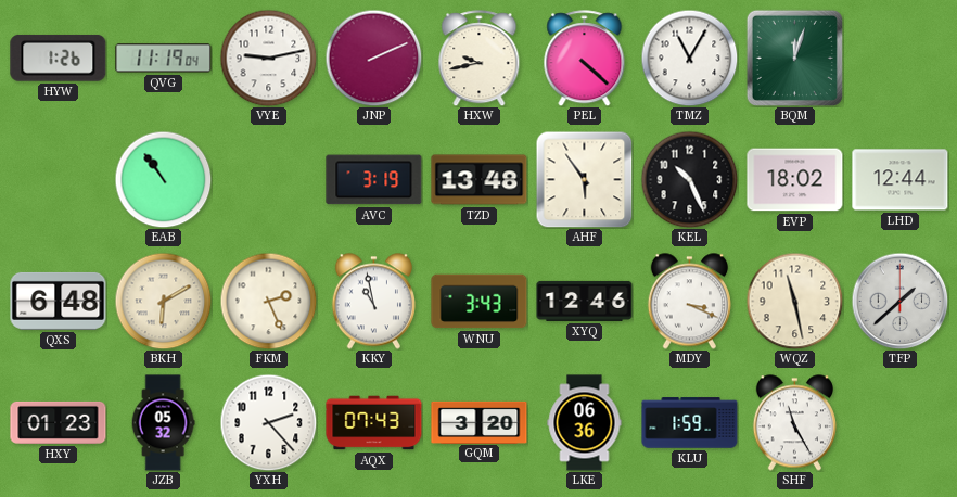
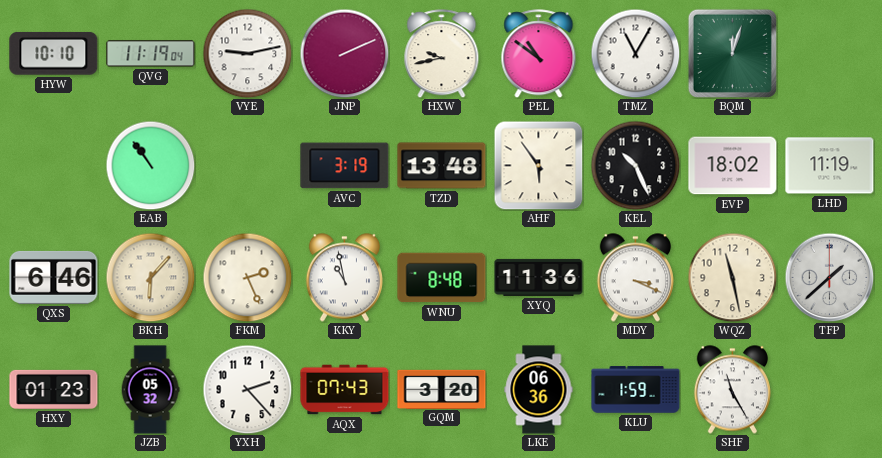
HYW: 1:26 -> 10:10 (54, 54)
PEL: 4:22 -> 10:51 (539, 54)
LHD: 12:44 -> 11:19 (830, 166)
QXS: 6:48 -> 6:46 (54, 277)
BKH: 6:10 -> 6:07 (150, 277)
WNU: 3:43 -> 8:48 (442, 278)
XYQ: 12:46 -> 11:36 (539, 277)
